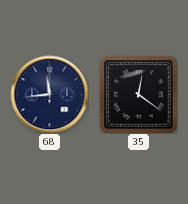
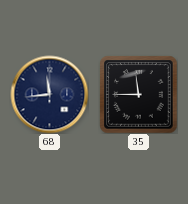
35: 12:21 -> 11:45 (138, 94)
